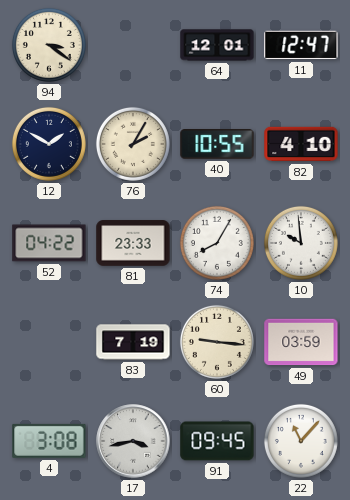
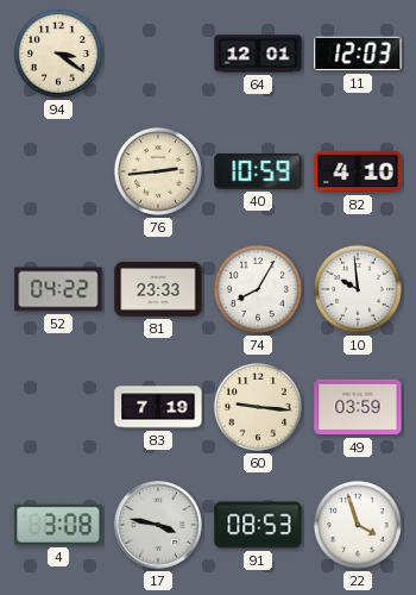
11: 12:47 -> 12:03 (358, 54)
12: 1:50 -> none (49, 144)
76: 2:05 -> 2:44 (158, 171)
40: 10:55 -> 10:59 (258, 171)
17: 3:43 -> 3:47 (158, 525)
91: 09:45 -> 08:53 (258, 525)
22: 11:07 -> 3:57 (358, 525)
